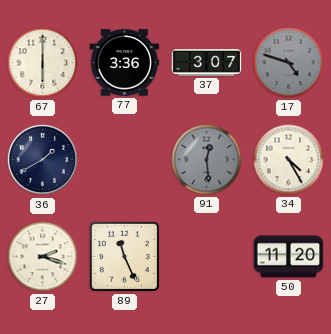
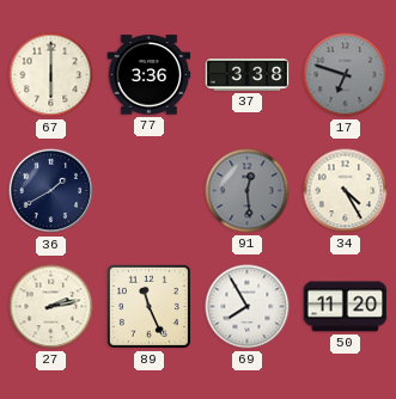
37: 3:07 -> 3:38 (248, 75)
17: 4:48 -> 6:48 (346, 75)
27: 2:18 -> 2:13 (51, 307)
69: none -> 7:55 (248, 307)
